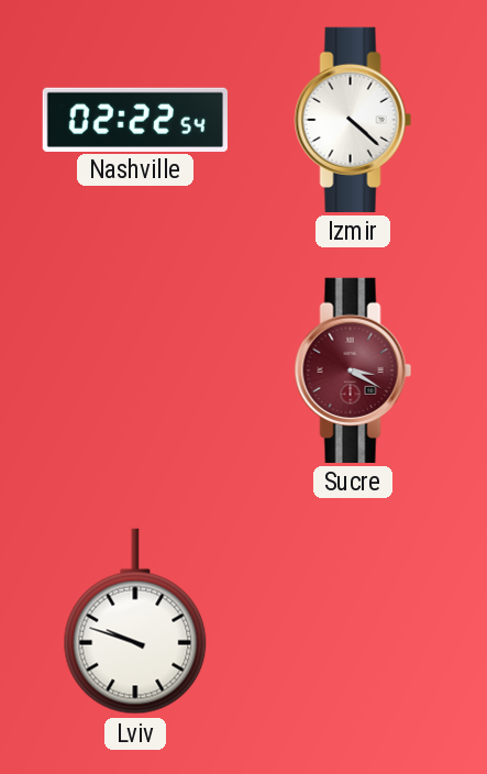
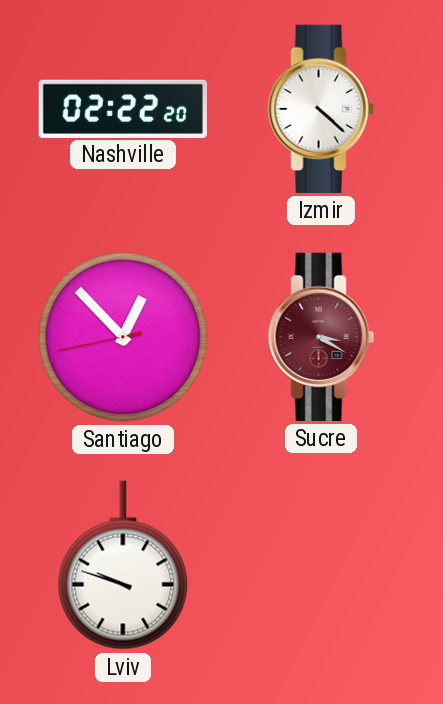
Nashville: 02:22:54 -> 02:22:20 (123, 108)
Santiago: none -> 12:52 (123, 337)
